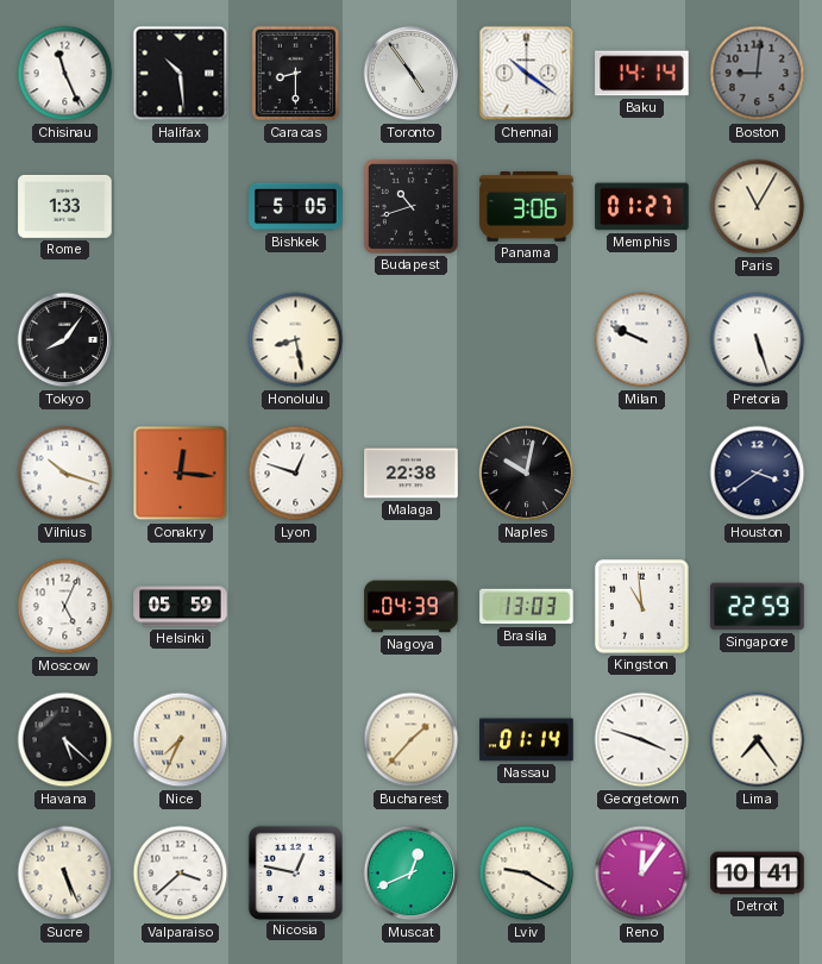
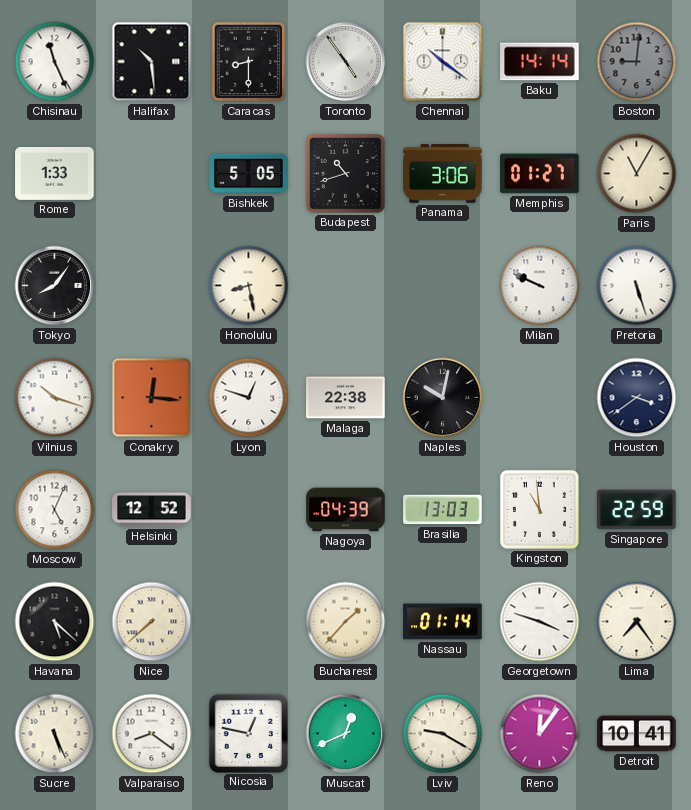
Helsinki: 05:59 -> 12:52 (152, 510)
Nice: 7:34 -> 7:38 (152, 622)
Valparaiso: 3:38 -> 8:21 (152, 734)
